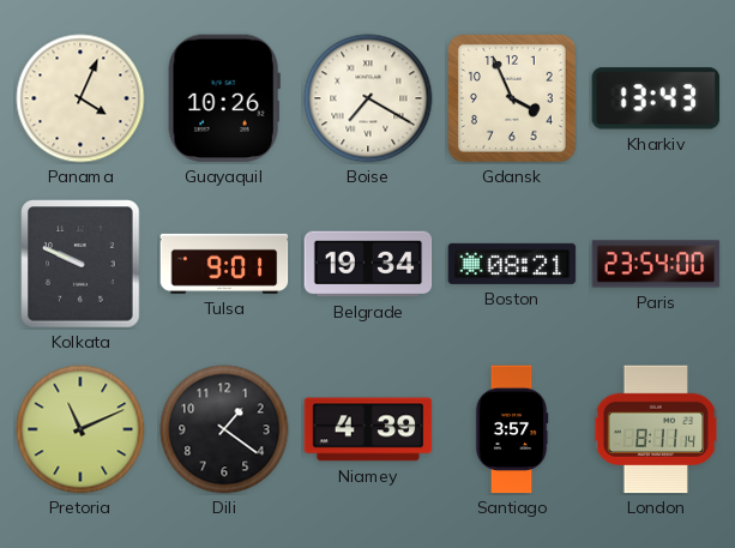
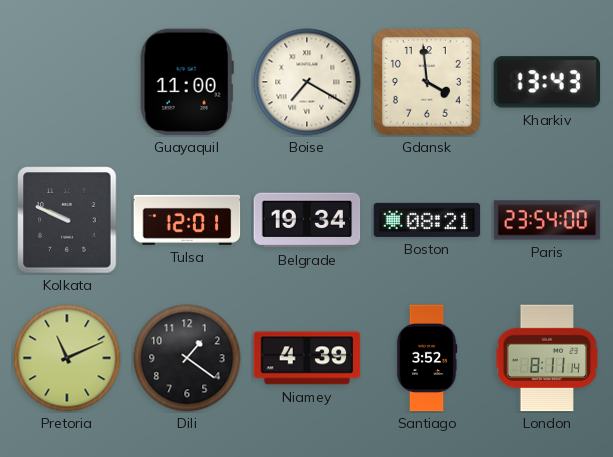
Panama: 4:04 -> none (80, 98)
Guayaquil: 10:26 -> 11:00 (187, 82)
Gdansk: 3:56 -> 3:59 (428, 83)
Tulsa: 9:01 -> 12:01 (187, 220)
Santiago: 3:57 -> 3:52 (427, 358)
